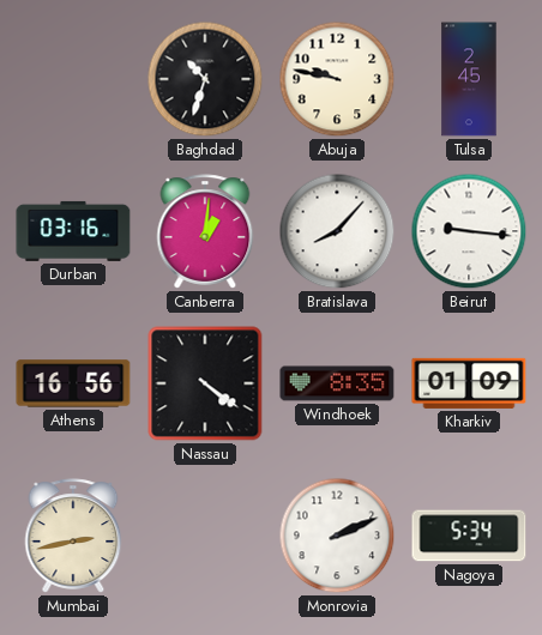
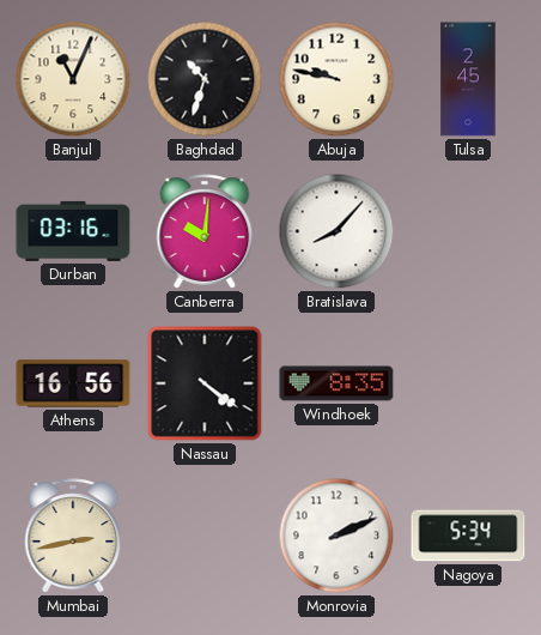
Banjul: none -> 11:04 (73, 79)
Canberra: 1:01 -> 10:01 (205, 231)
Beirut: 9:16 -> none (469, 231)
Kharkiv: 01:09 -> none (469, 383)
